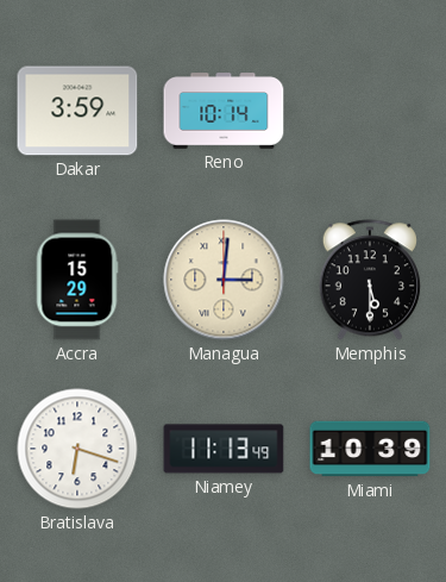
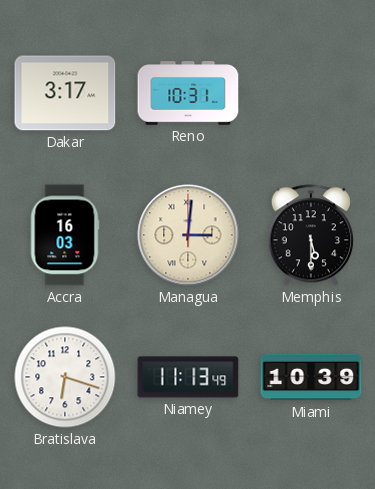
Dakar: 3:59 -> 3:17 (65, 93)
Reno: 10:14 -> 10:31 (188, 93)
Accra: 15:29 -> 16:03 (65, 235)
